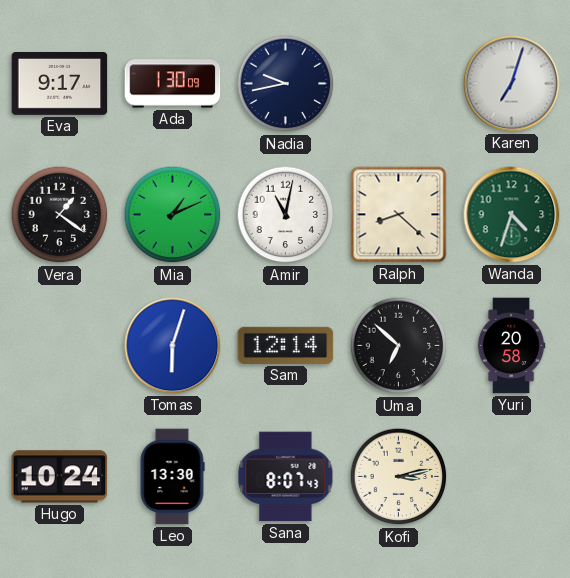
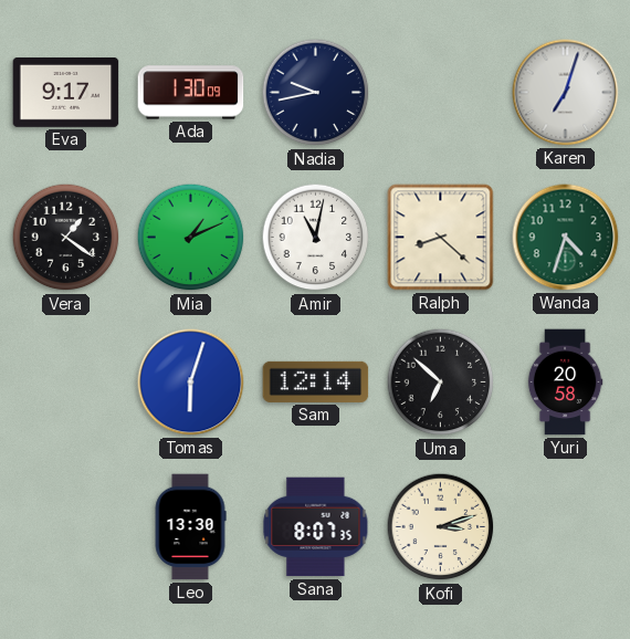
Hugo: 10:24 -> none (60, 477)
Sana: 8:07:43 -> 8:07:35 (316, 527)
Kofi: 3:13 -> 3:12 (441, 527)
